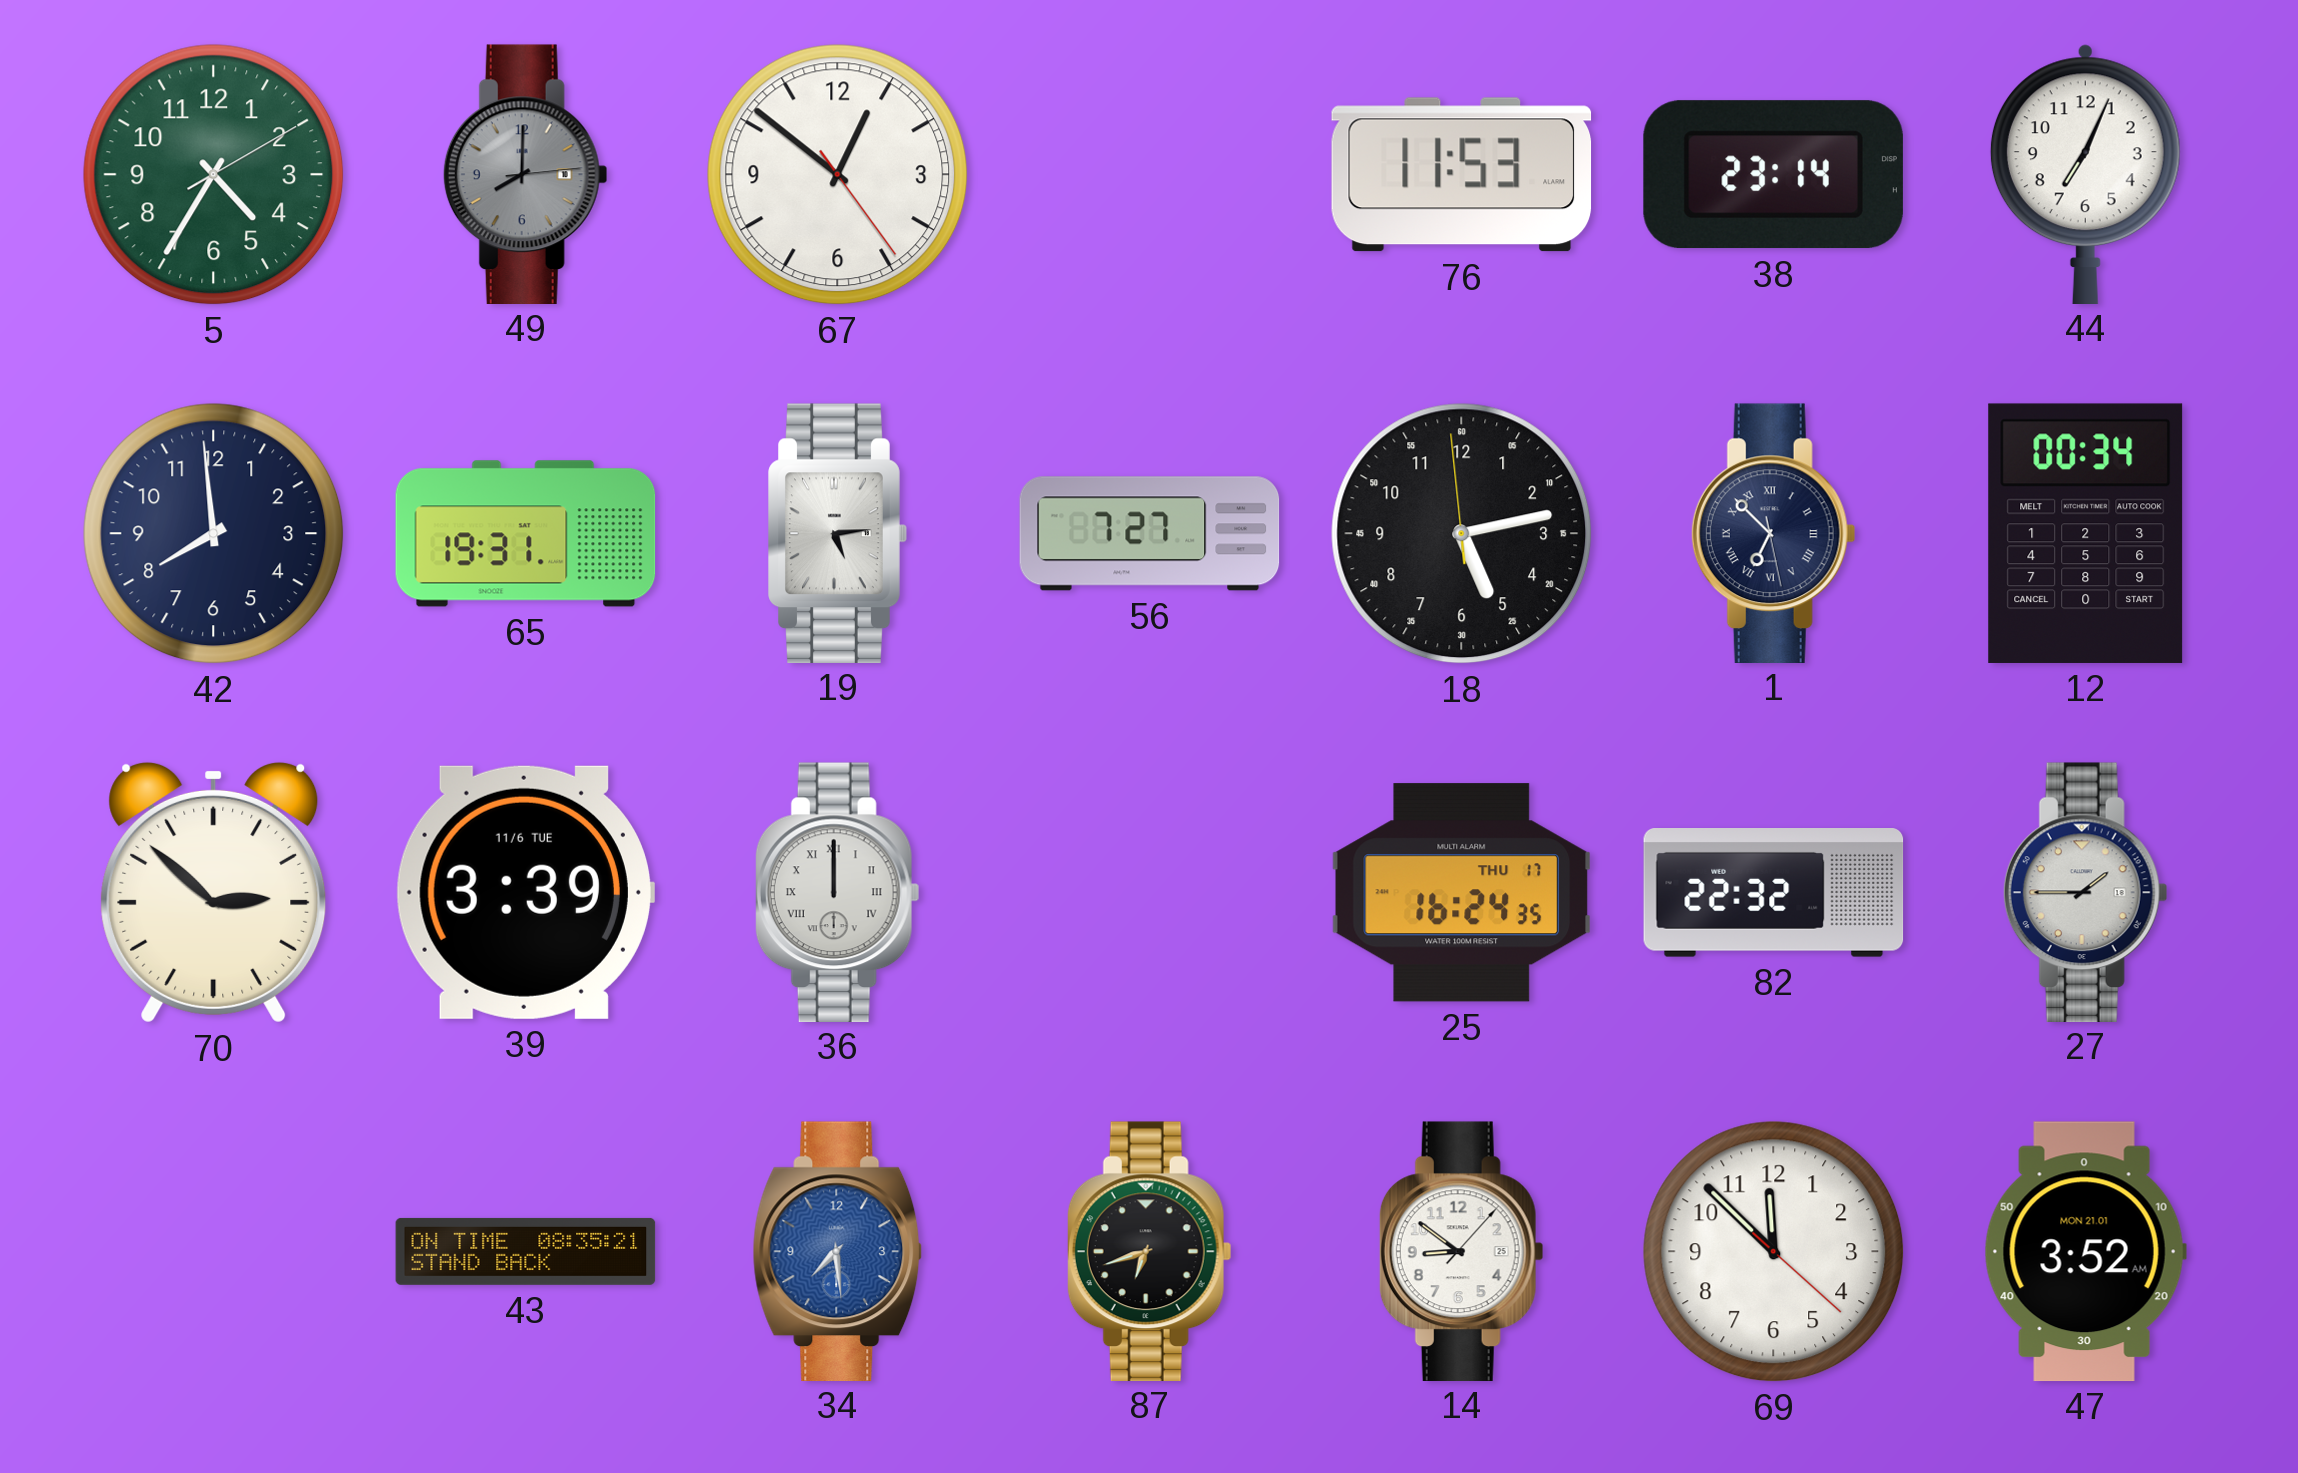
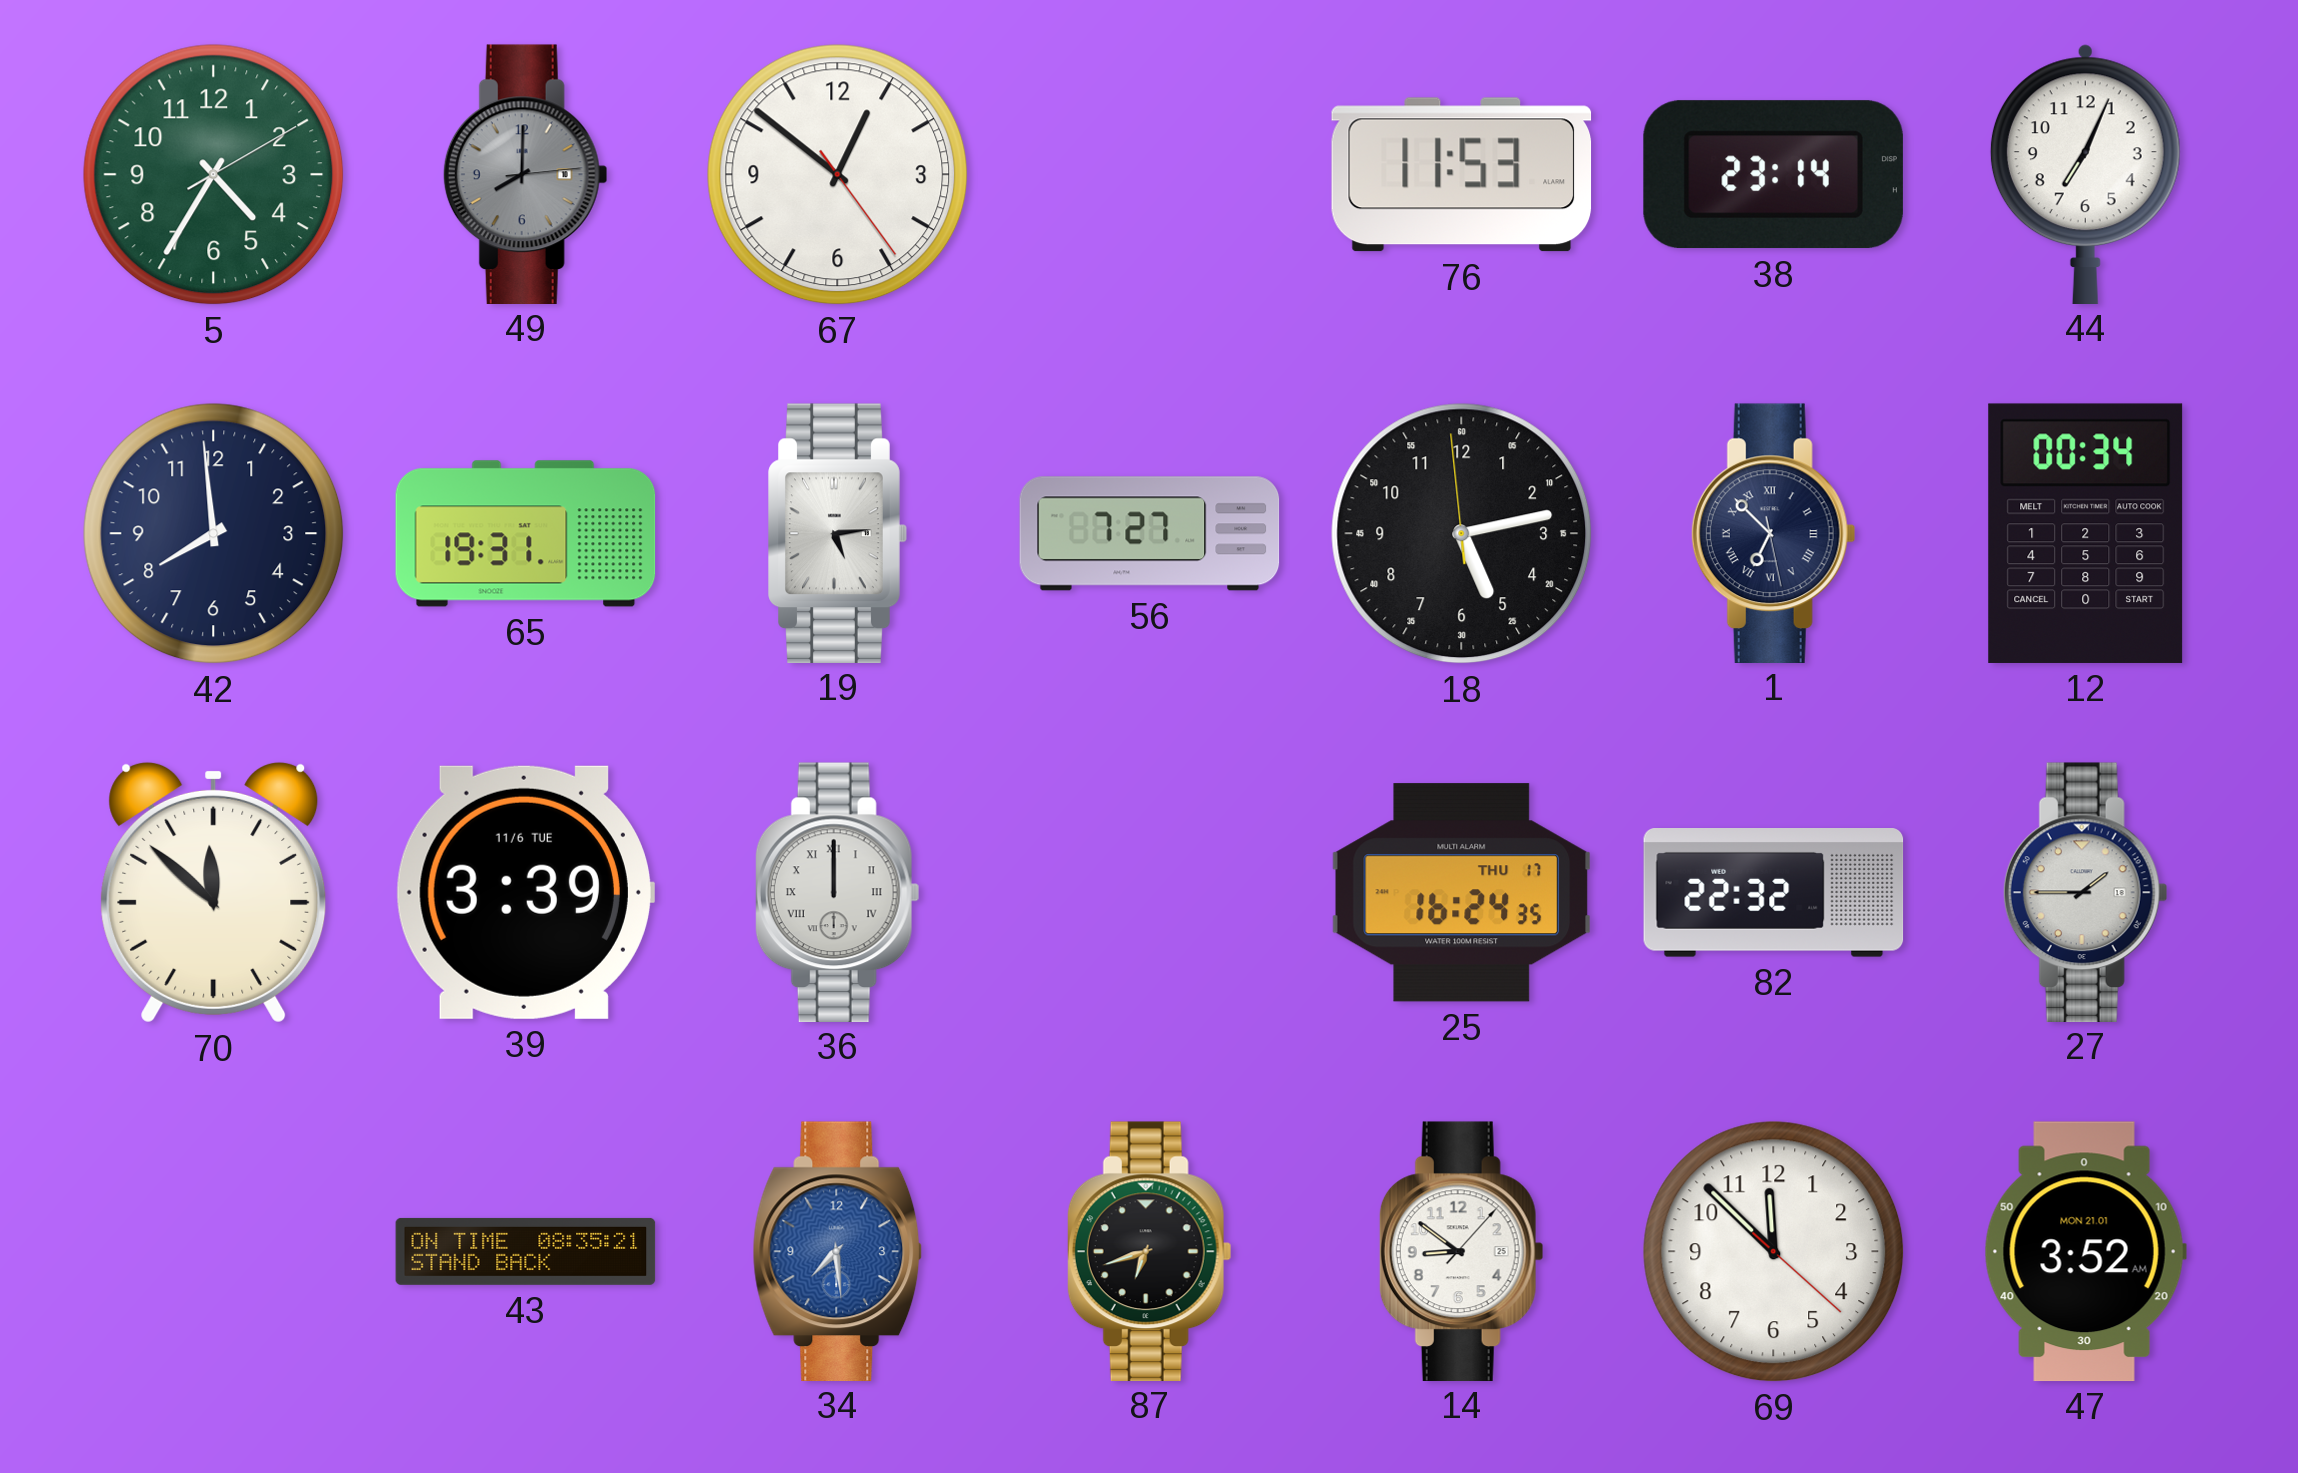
70: 2:52 -> 11:52 (214, 892)
